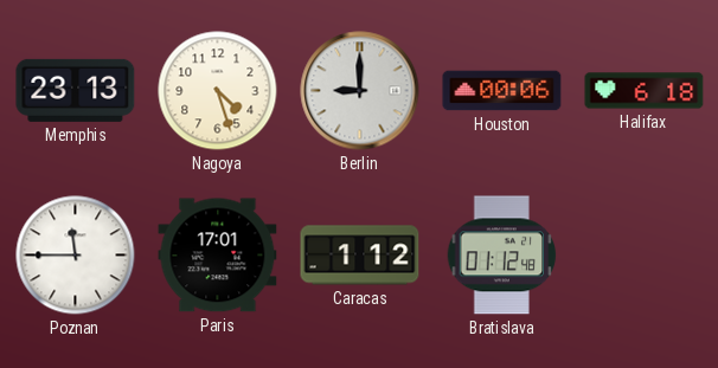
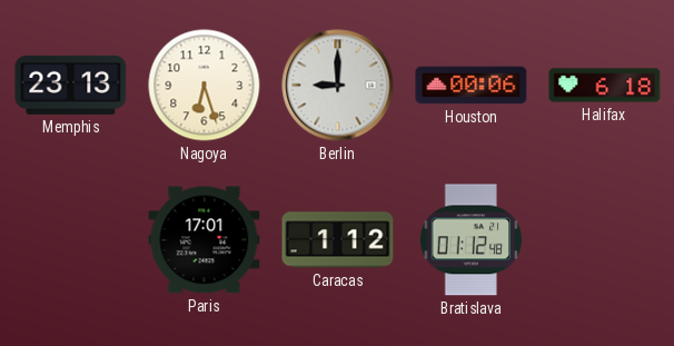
Nagoya: 4:27 -> 6:27 (205, 86)
Poznan: 11:45 -> none (76, 256)
